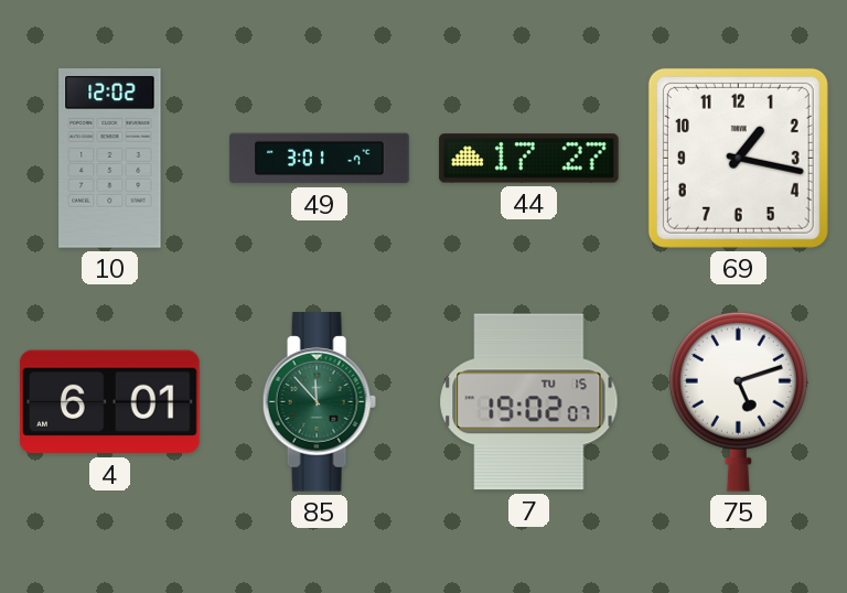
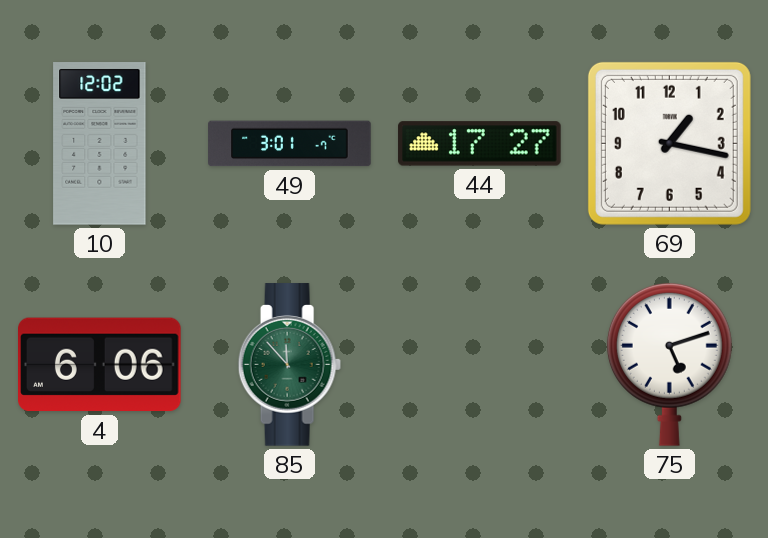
4: 6:01 -> 6:06 (100, 365)
7: 19:02 -> none (529, 402)
